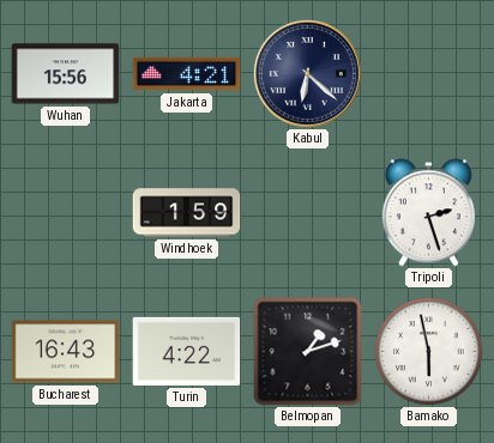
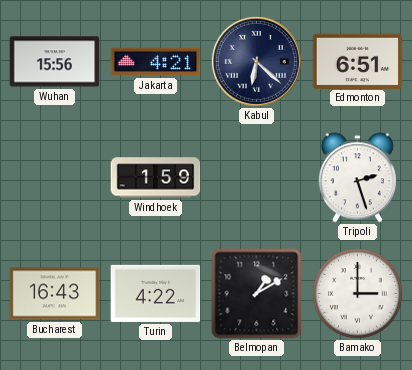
Edmonton: none -> 6:51 (358, 61)
Belmopan: 1:12 -> 1:10 (257, 294)
Bamako: 5:58 -> 3:00 (357, 293)
